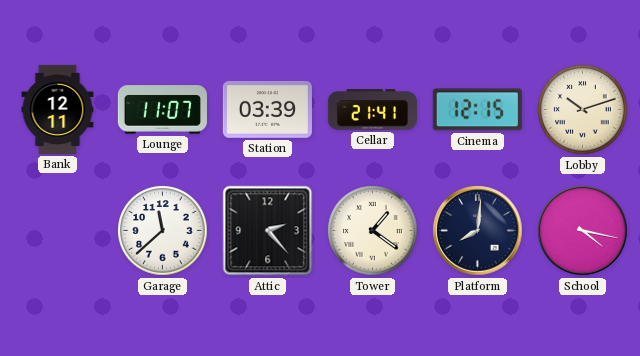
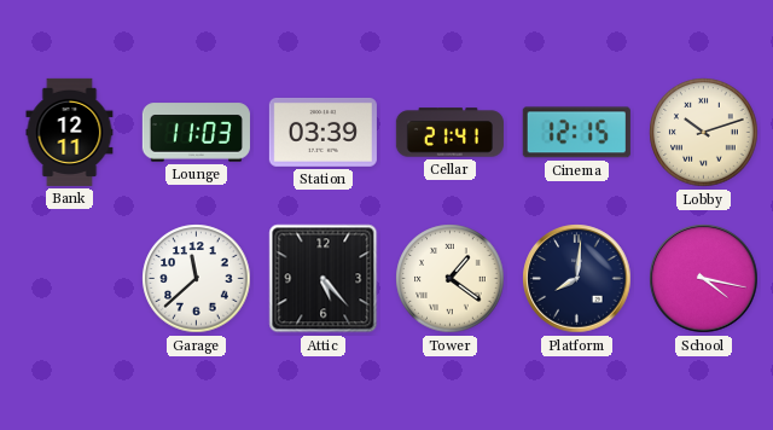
Lounge: 11:07 -> 11:03 (196, 133)
Attic: 2:23 -> 5:23 (324, 279)
